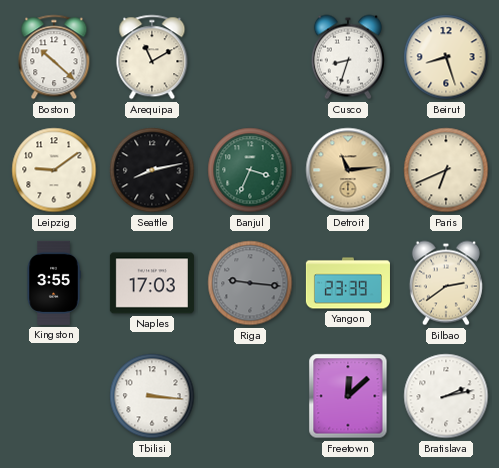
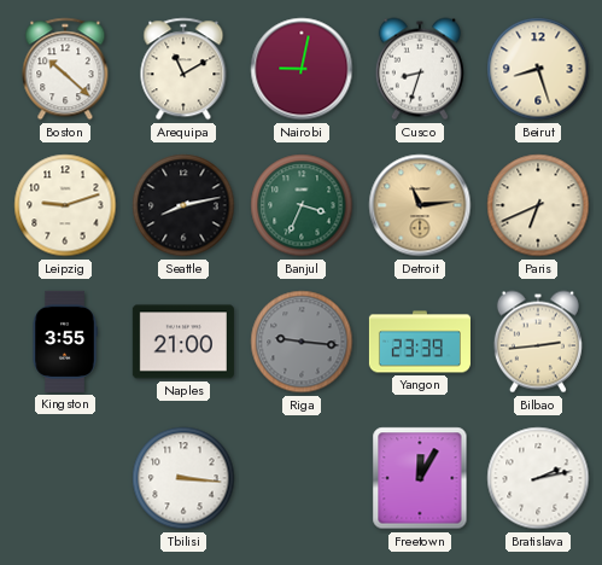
Nairobi: none -> 9:02 (302, 69)
Leipzig: 9:09 -> 9:12 (65, 205)
Naples: 17:03 -> 21:00 (183, 342)
Bilbao: 2:39 -> 2:44 (538, 342)
Freetown: 12:08 -> 12:05 (420, 478)
